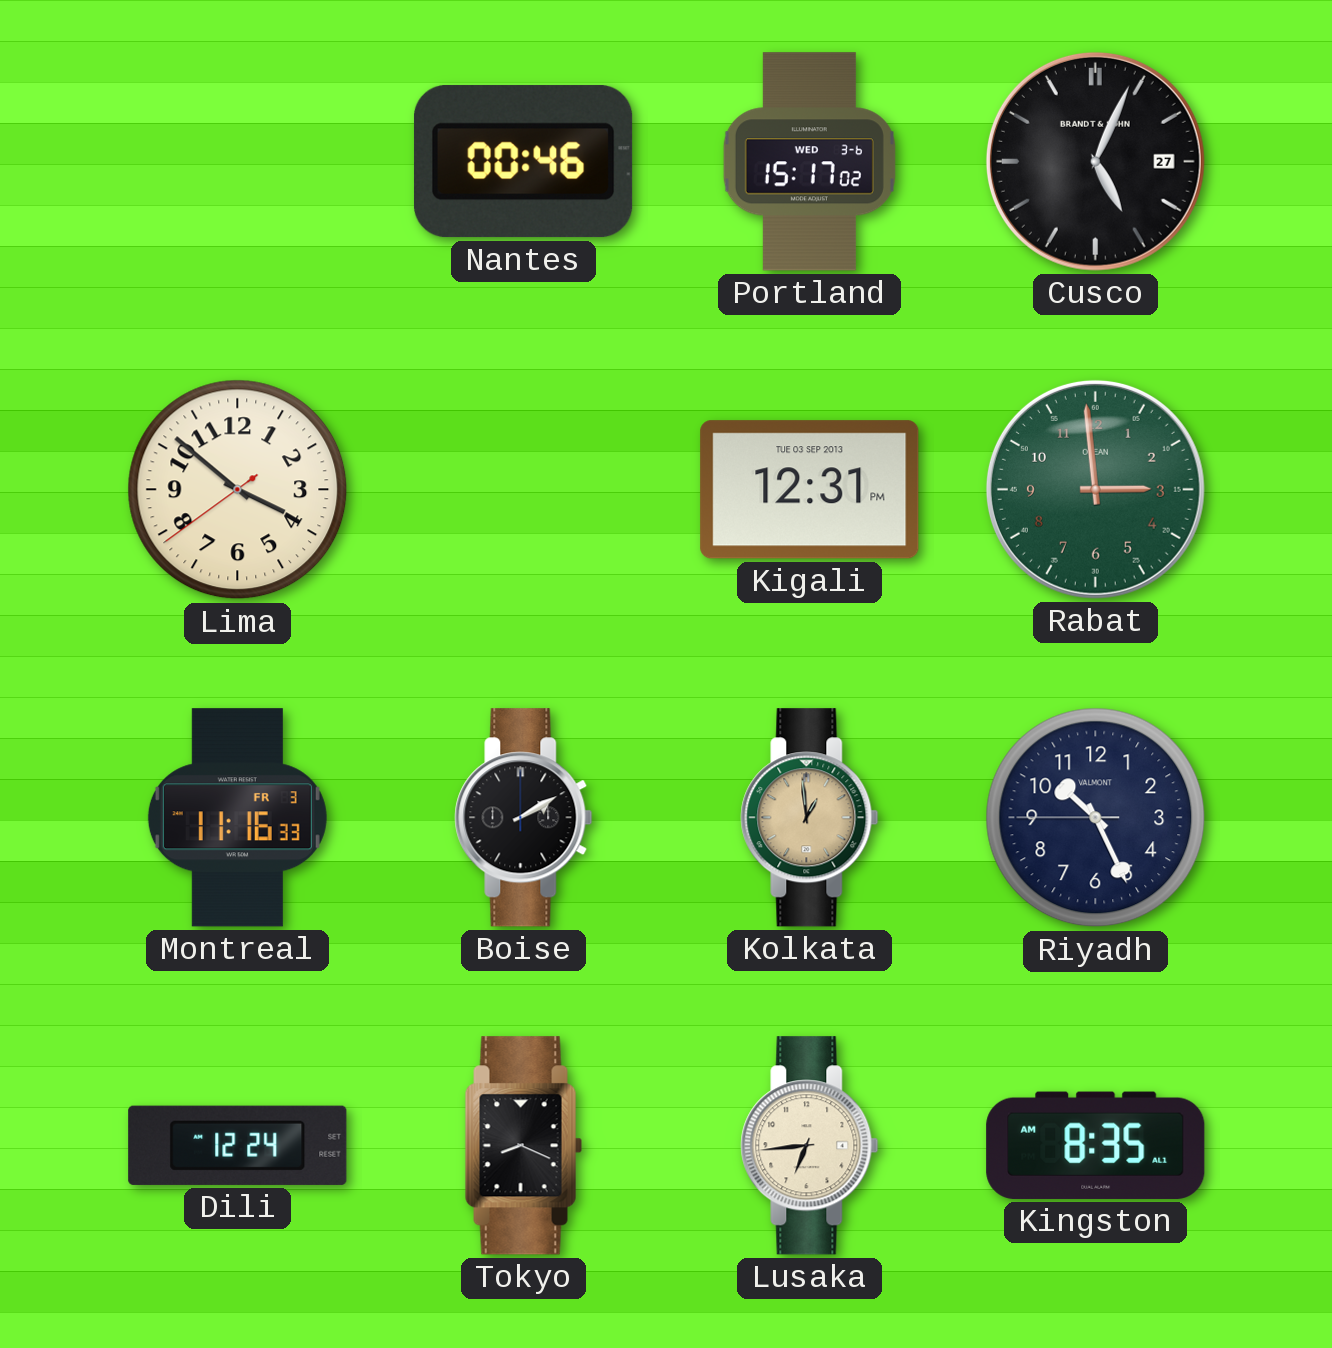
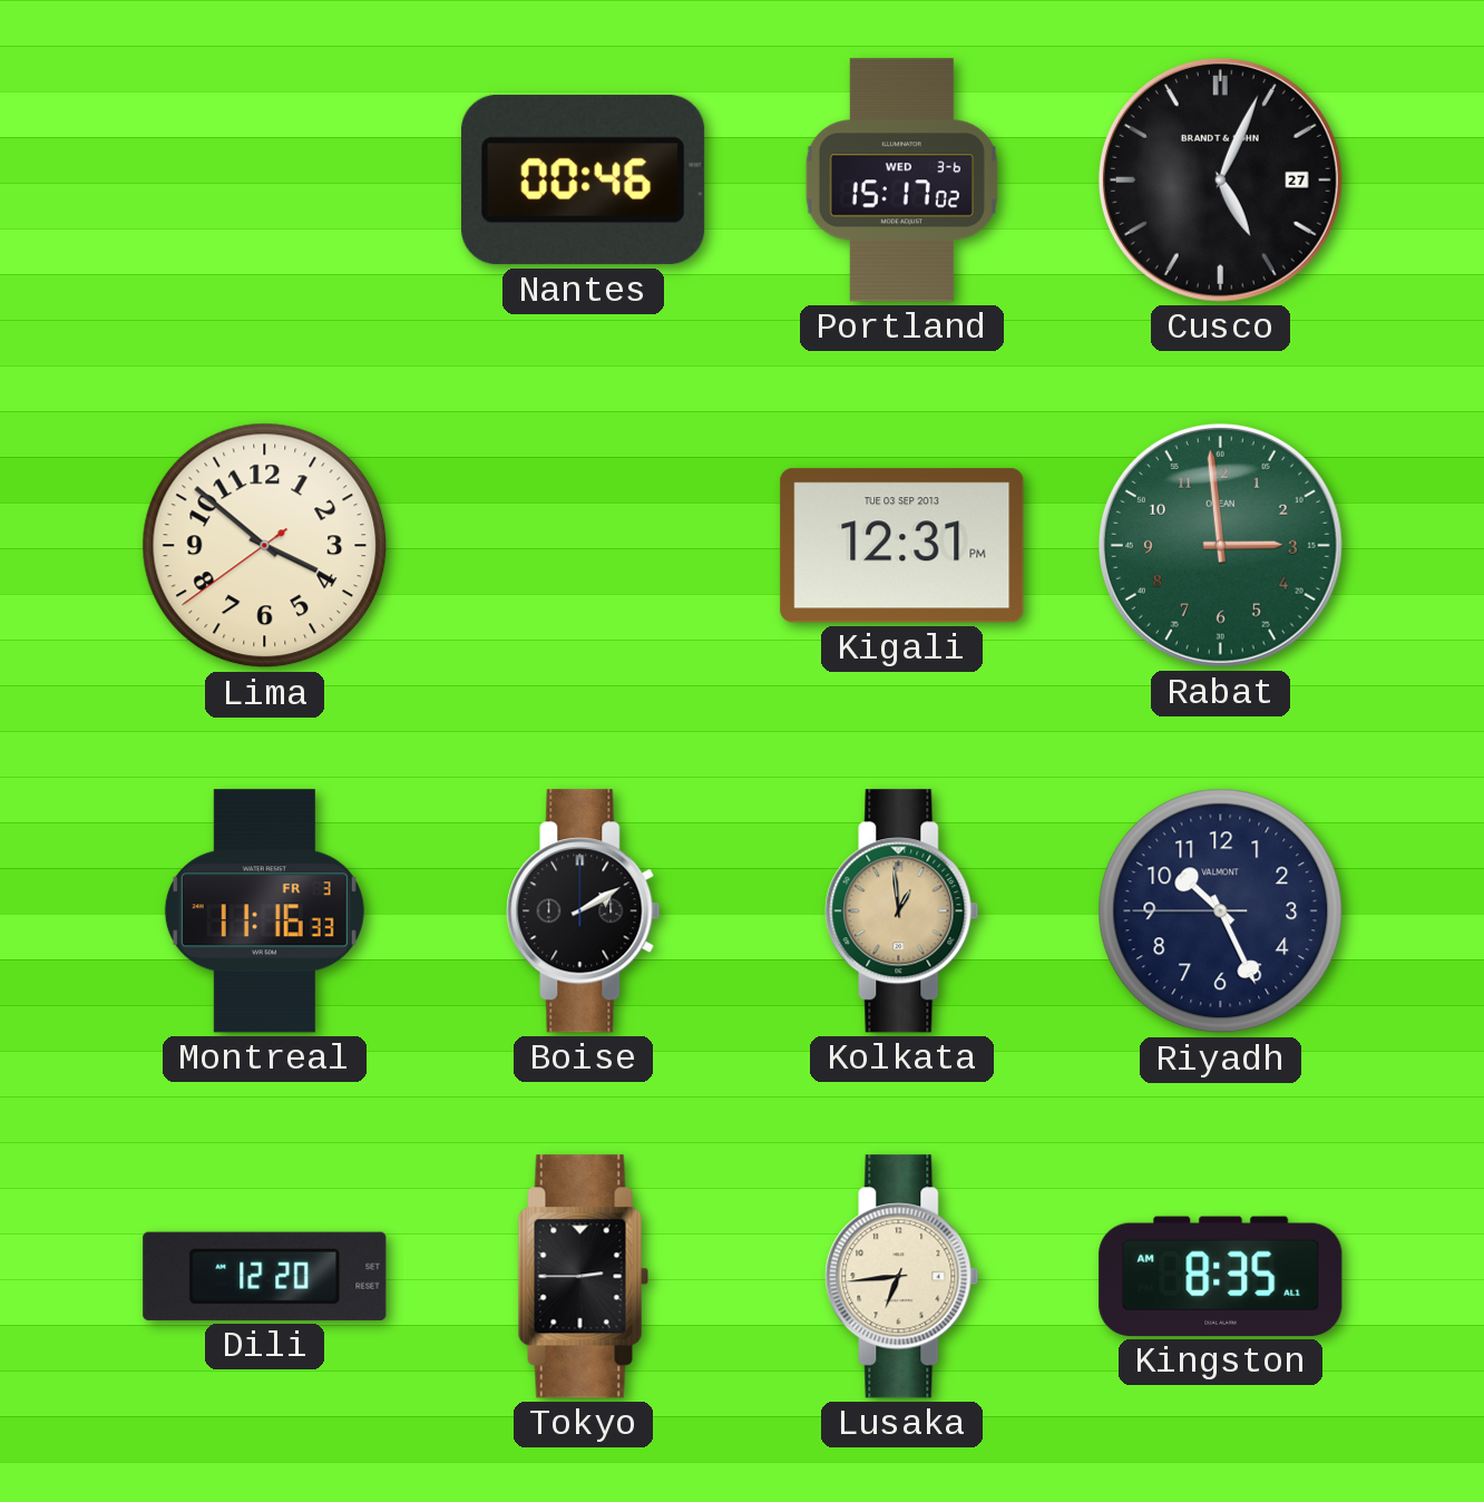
Dili: 12:24 -> 12:20 (265, 1276)
Tokyo: 8:19 -> 2:45 (583, 1277)
